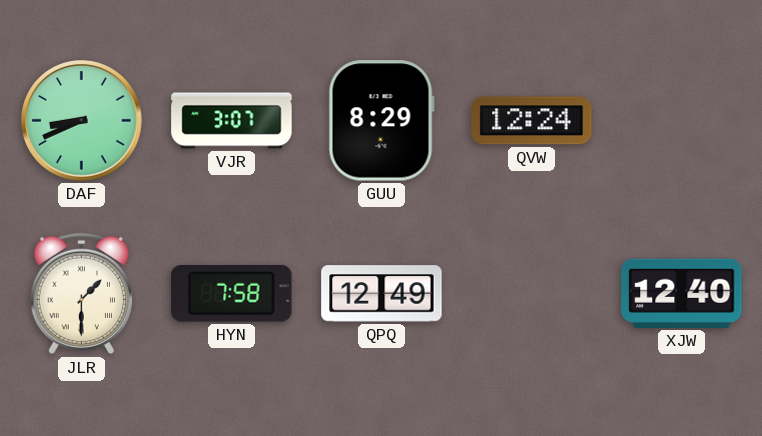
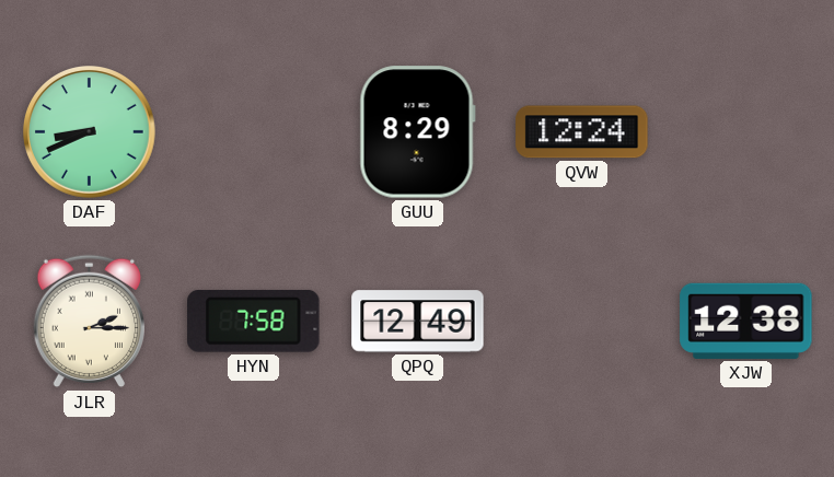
VJR: 3:07 -> none (232, 121)
JLR: 1:30 -> 2:15 (89, 322)
XJW: 12:40 -> 12:38 (746, 321)
